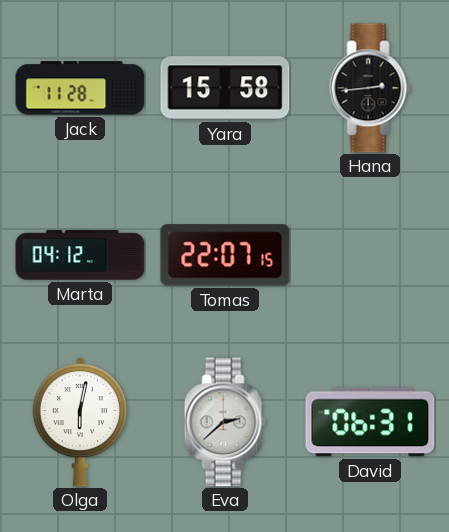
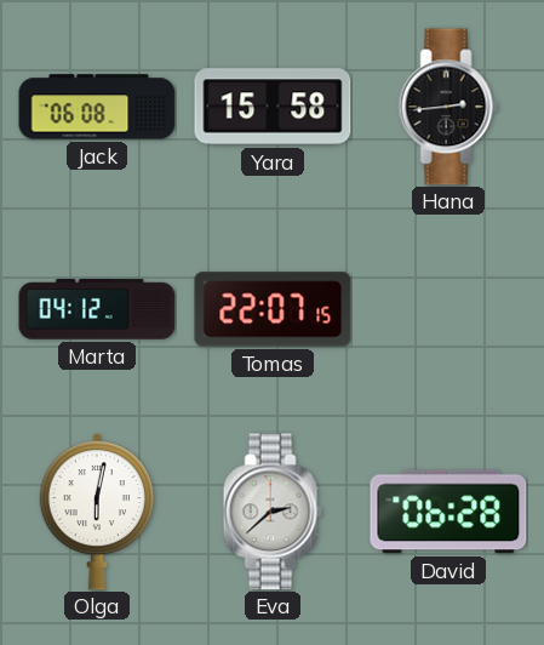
Jack: 11:28 -> 06:08 (97, 107)
David: 06:31 -> 06:28 (448, 512)
